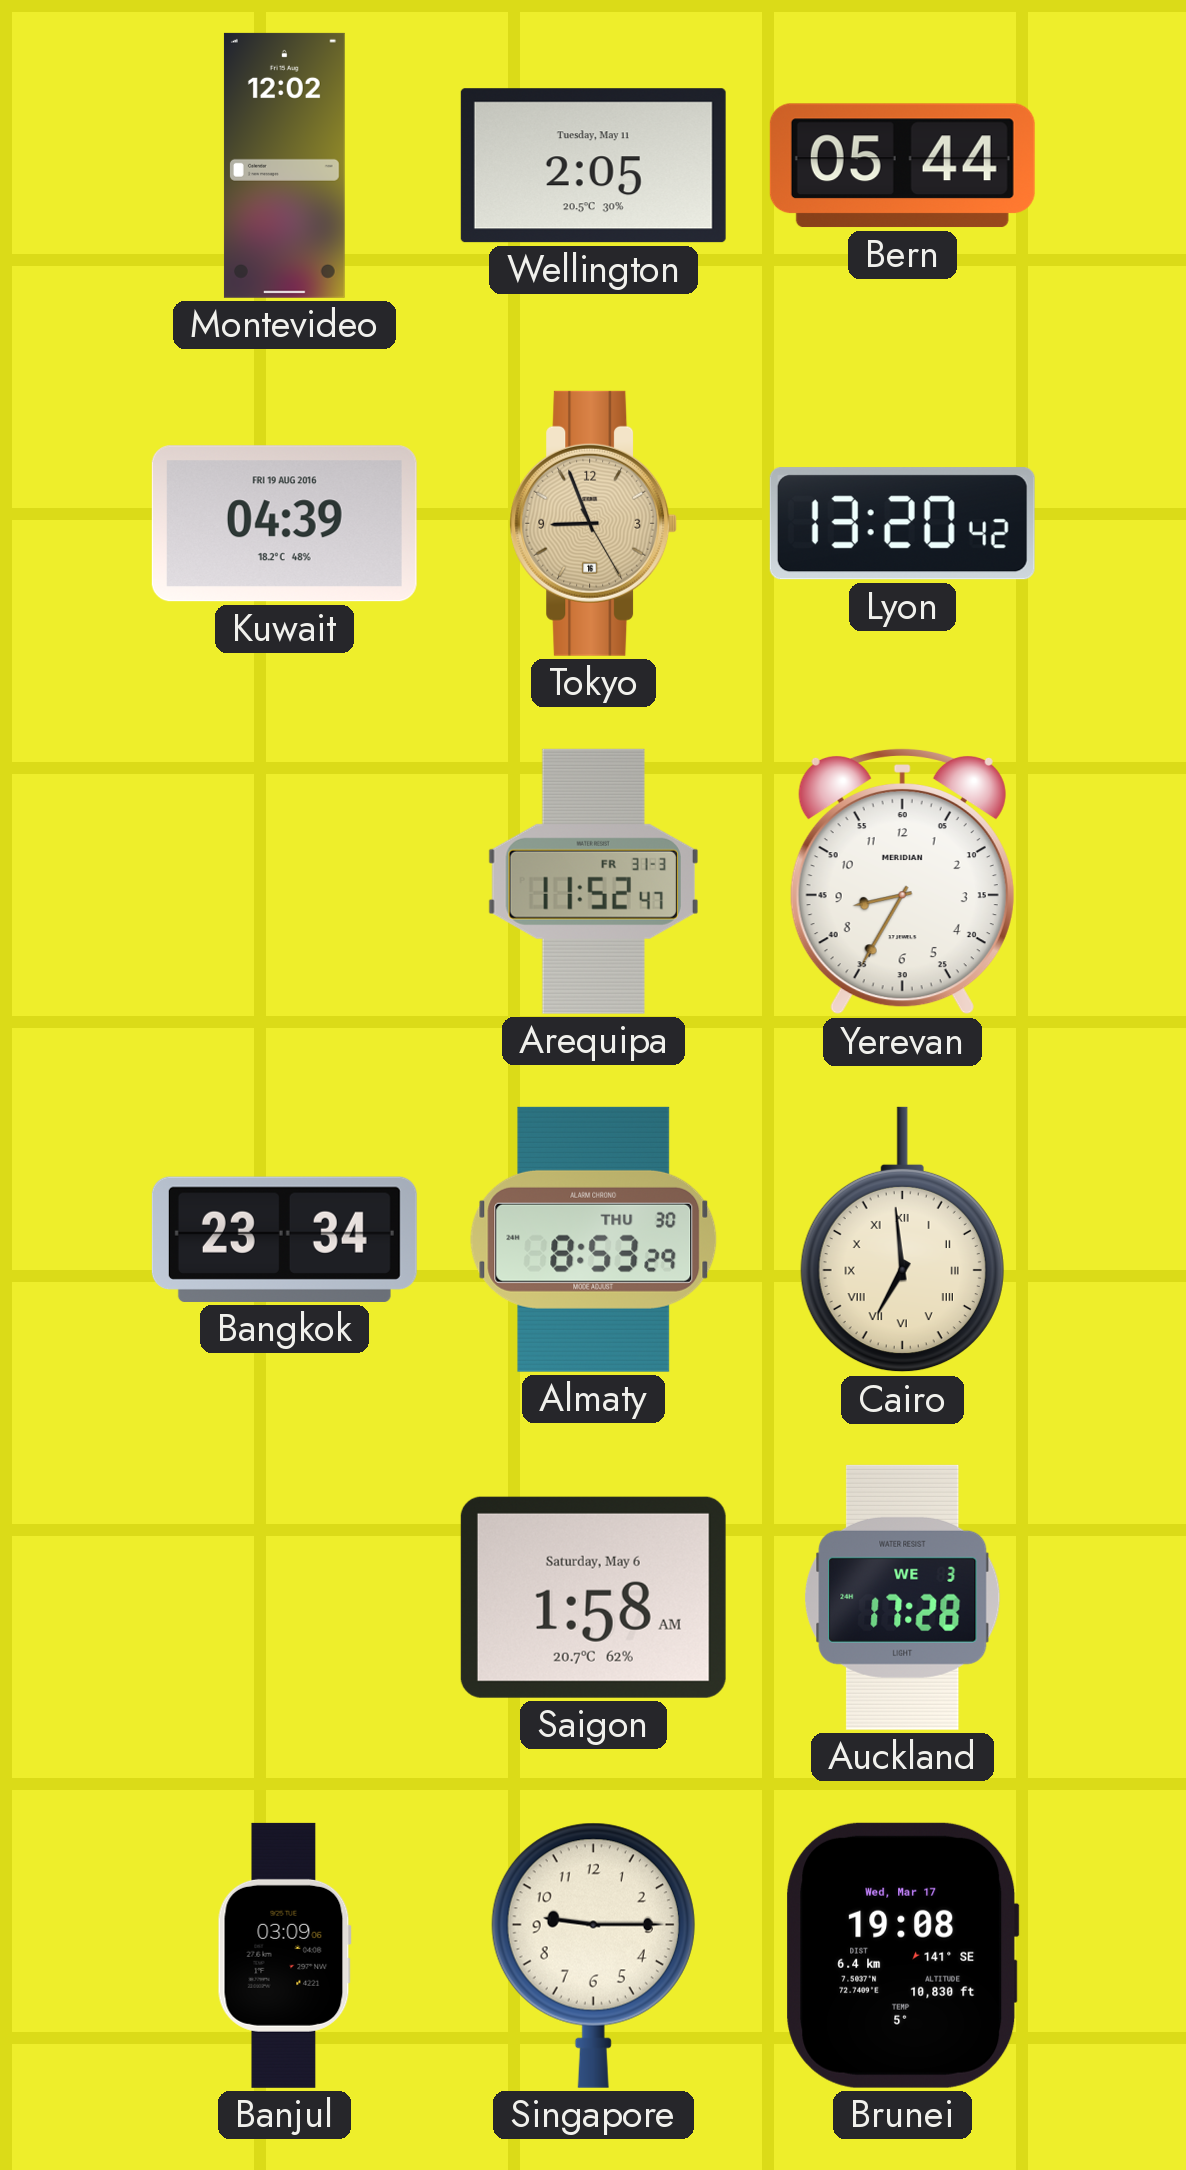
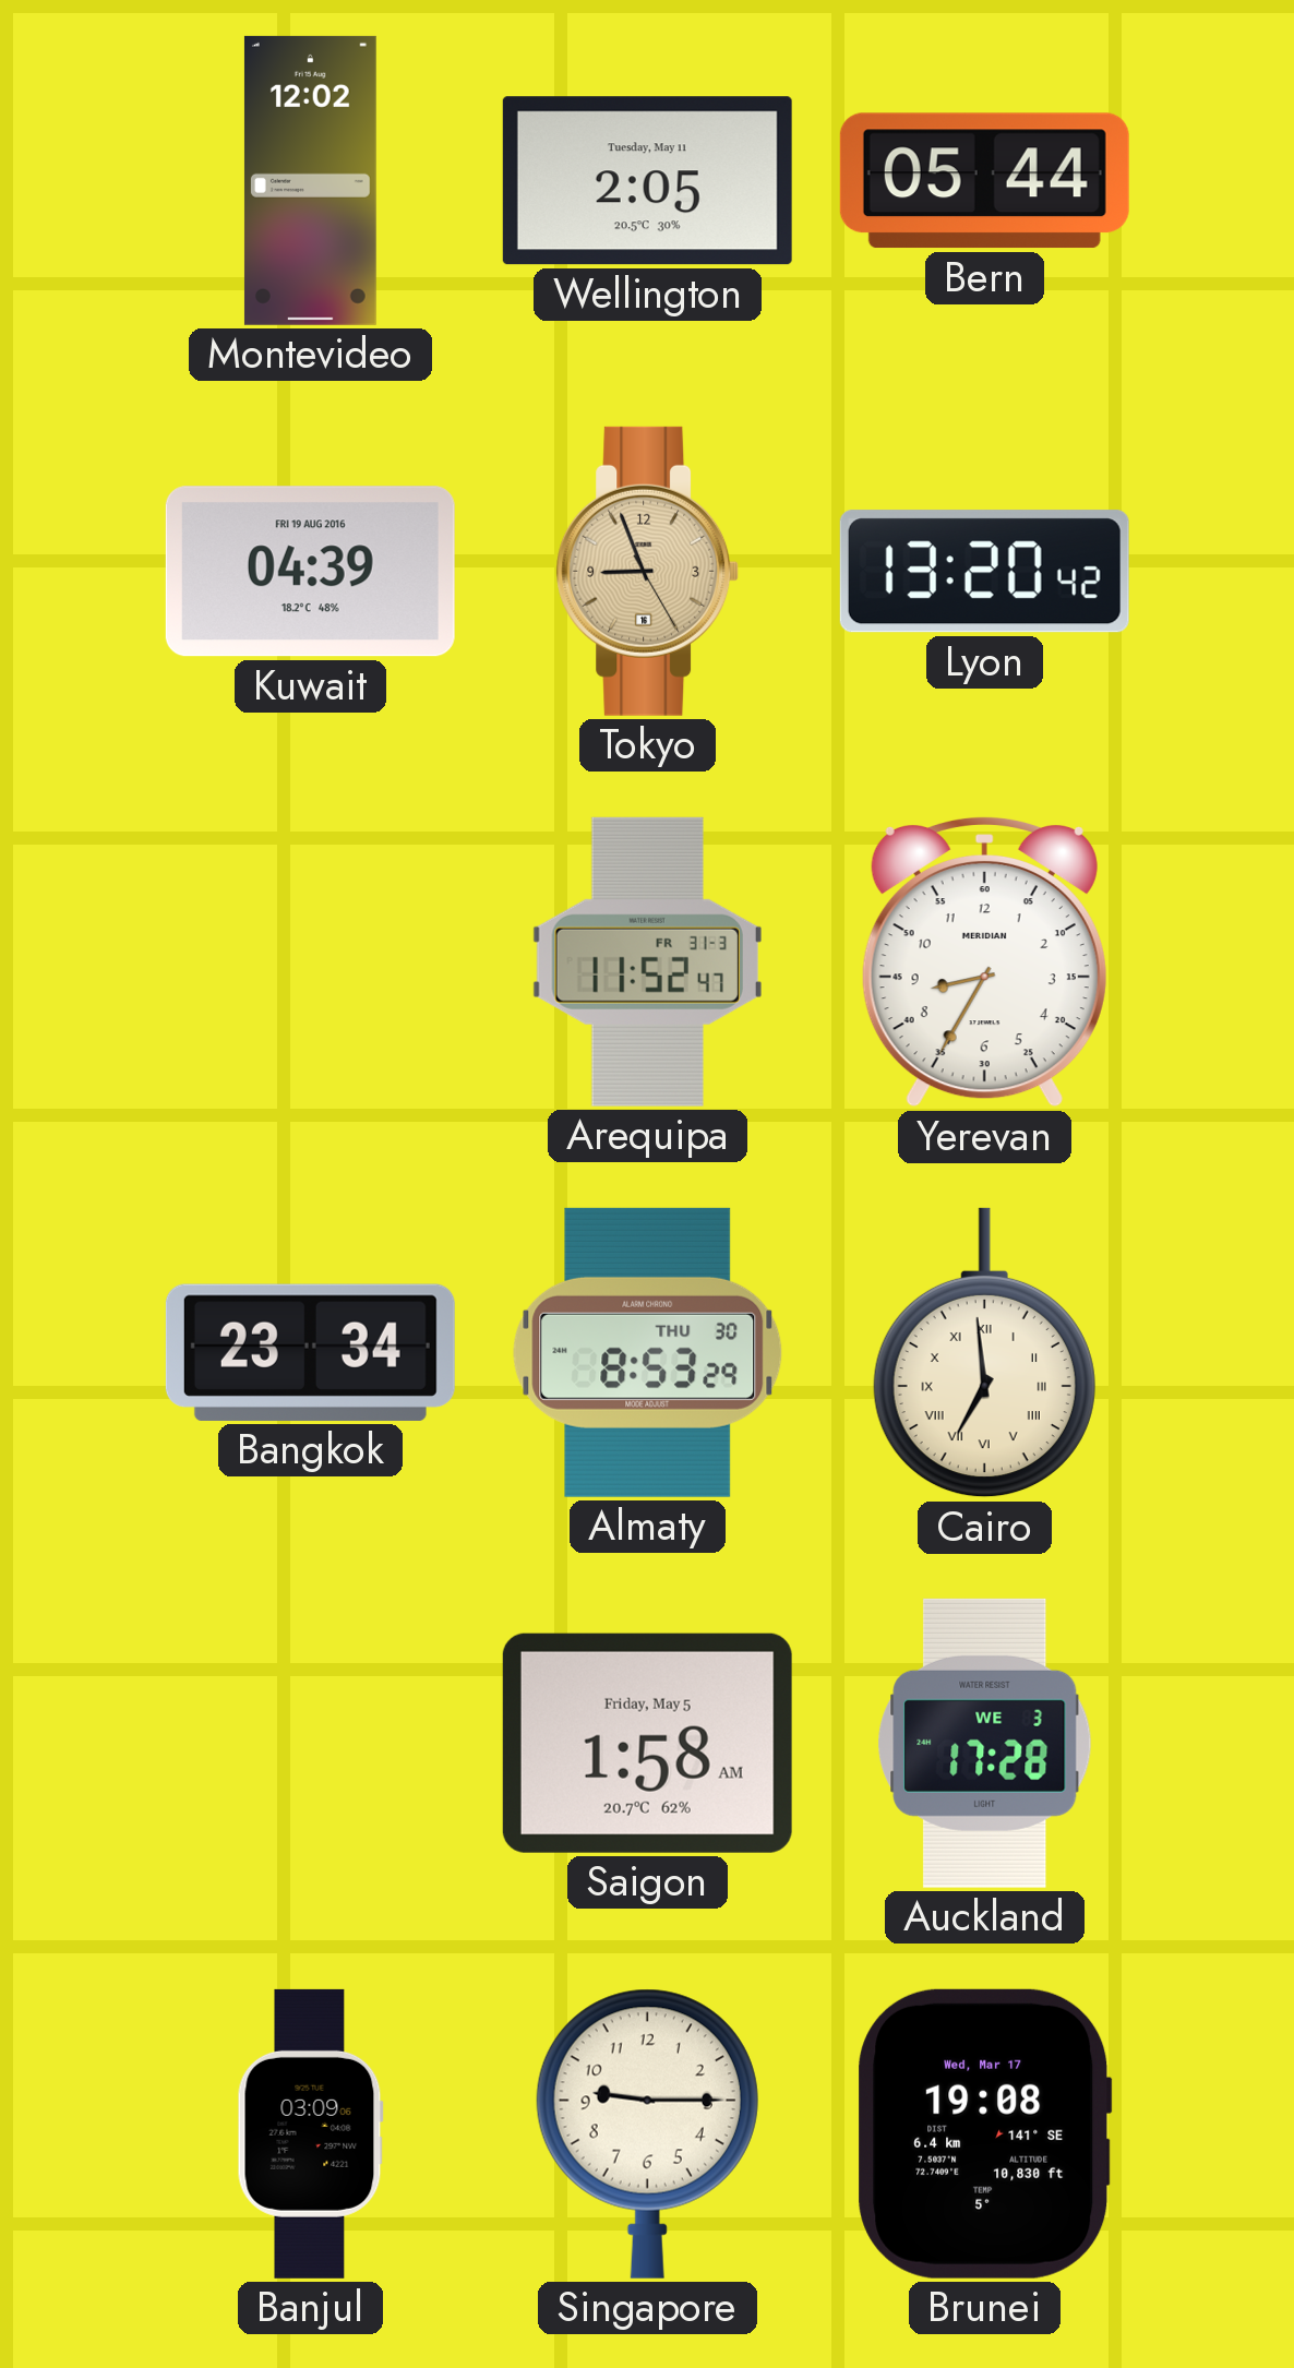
Saigon date: Saturday, May 6 -> Friday, May 5 (647, 1743)
